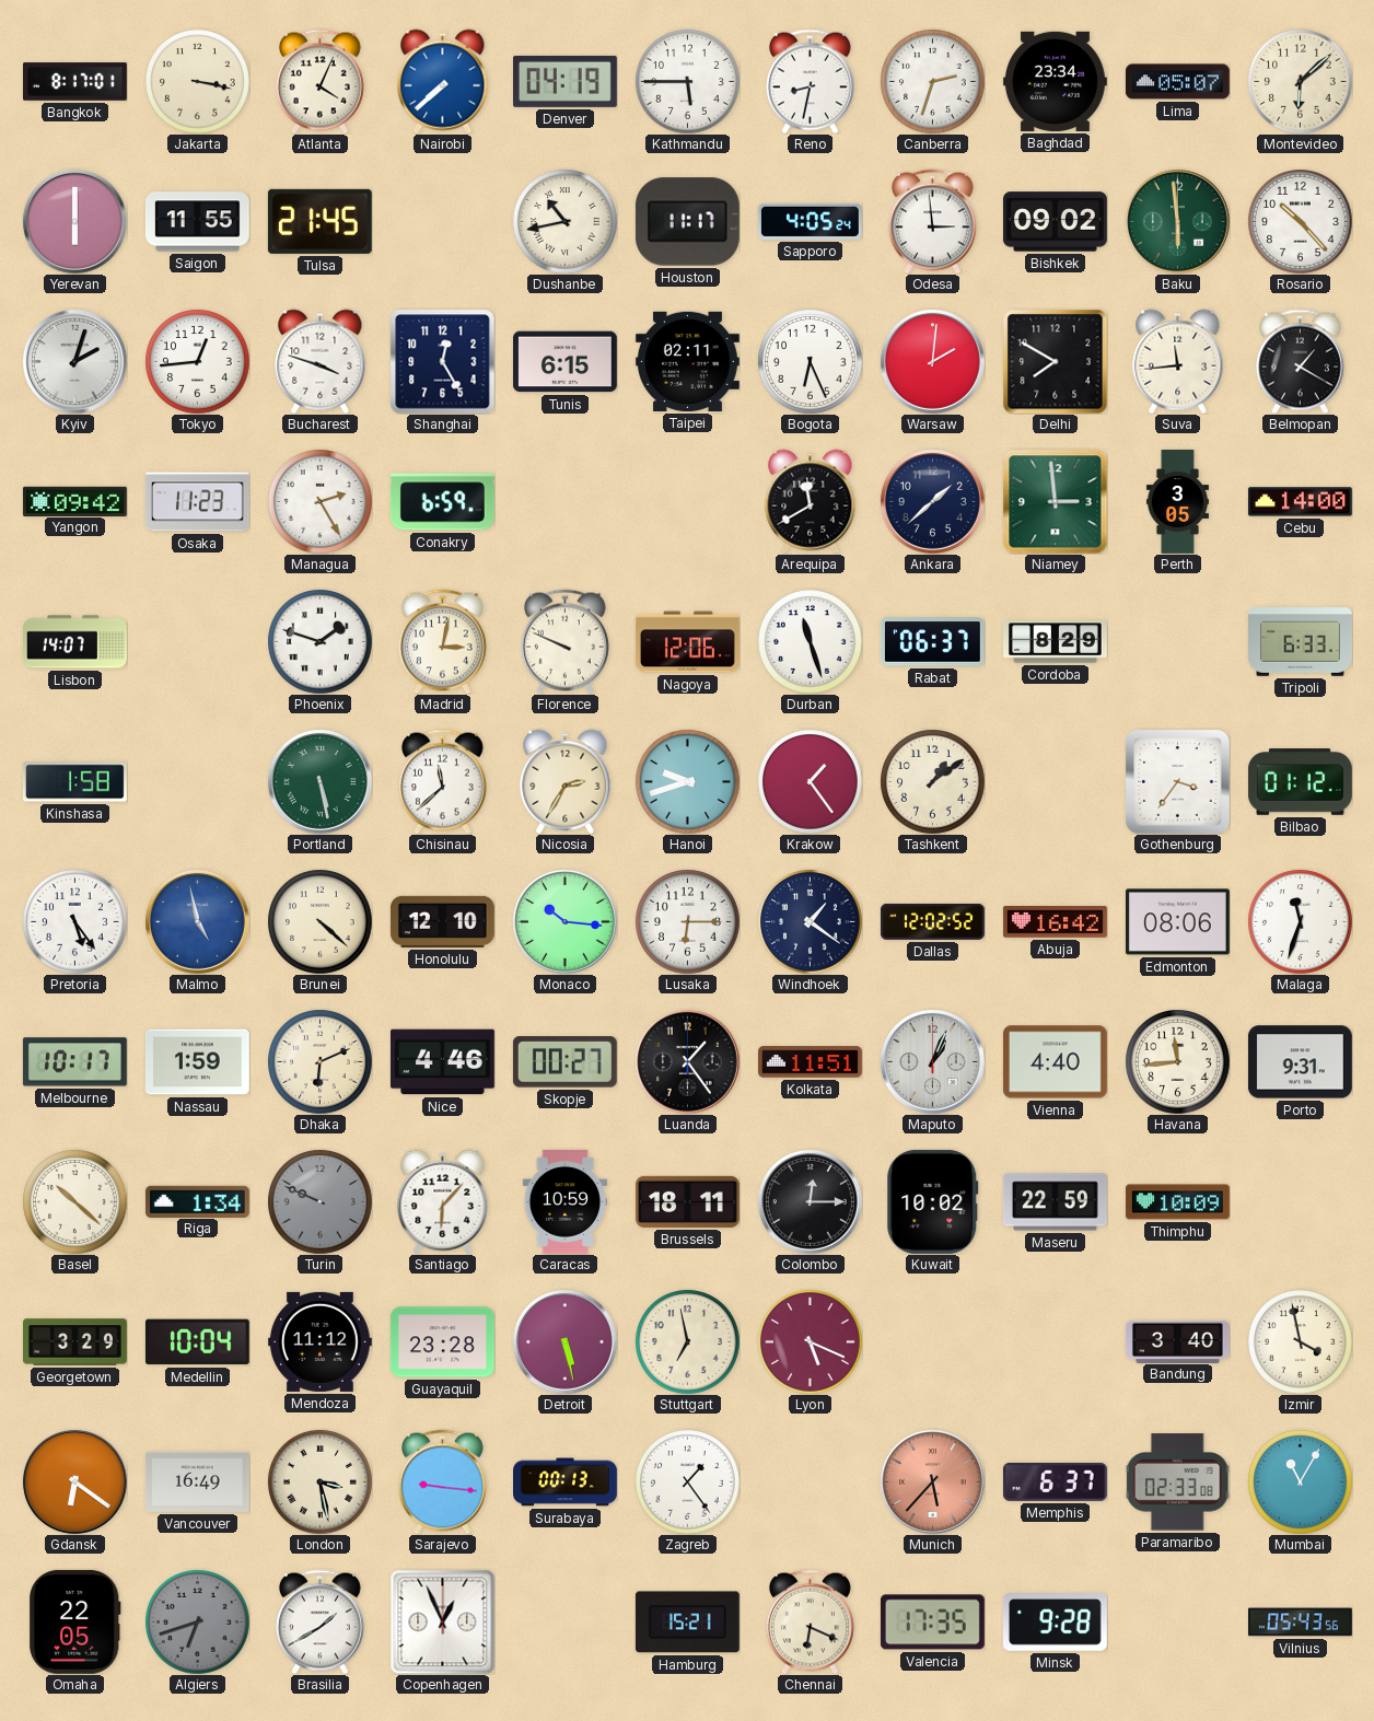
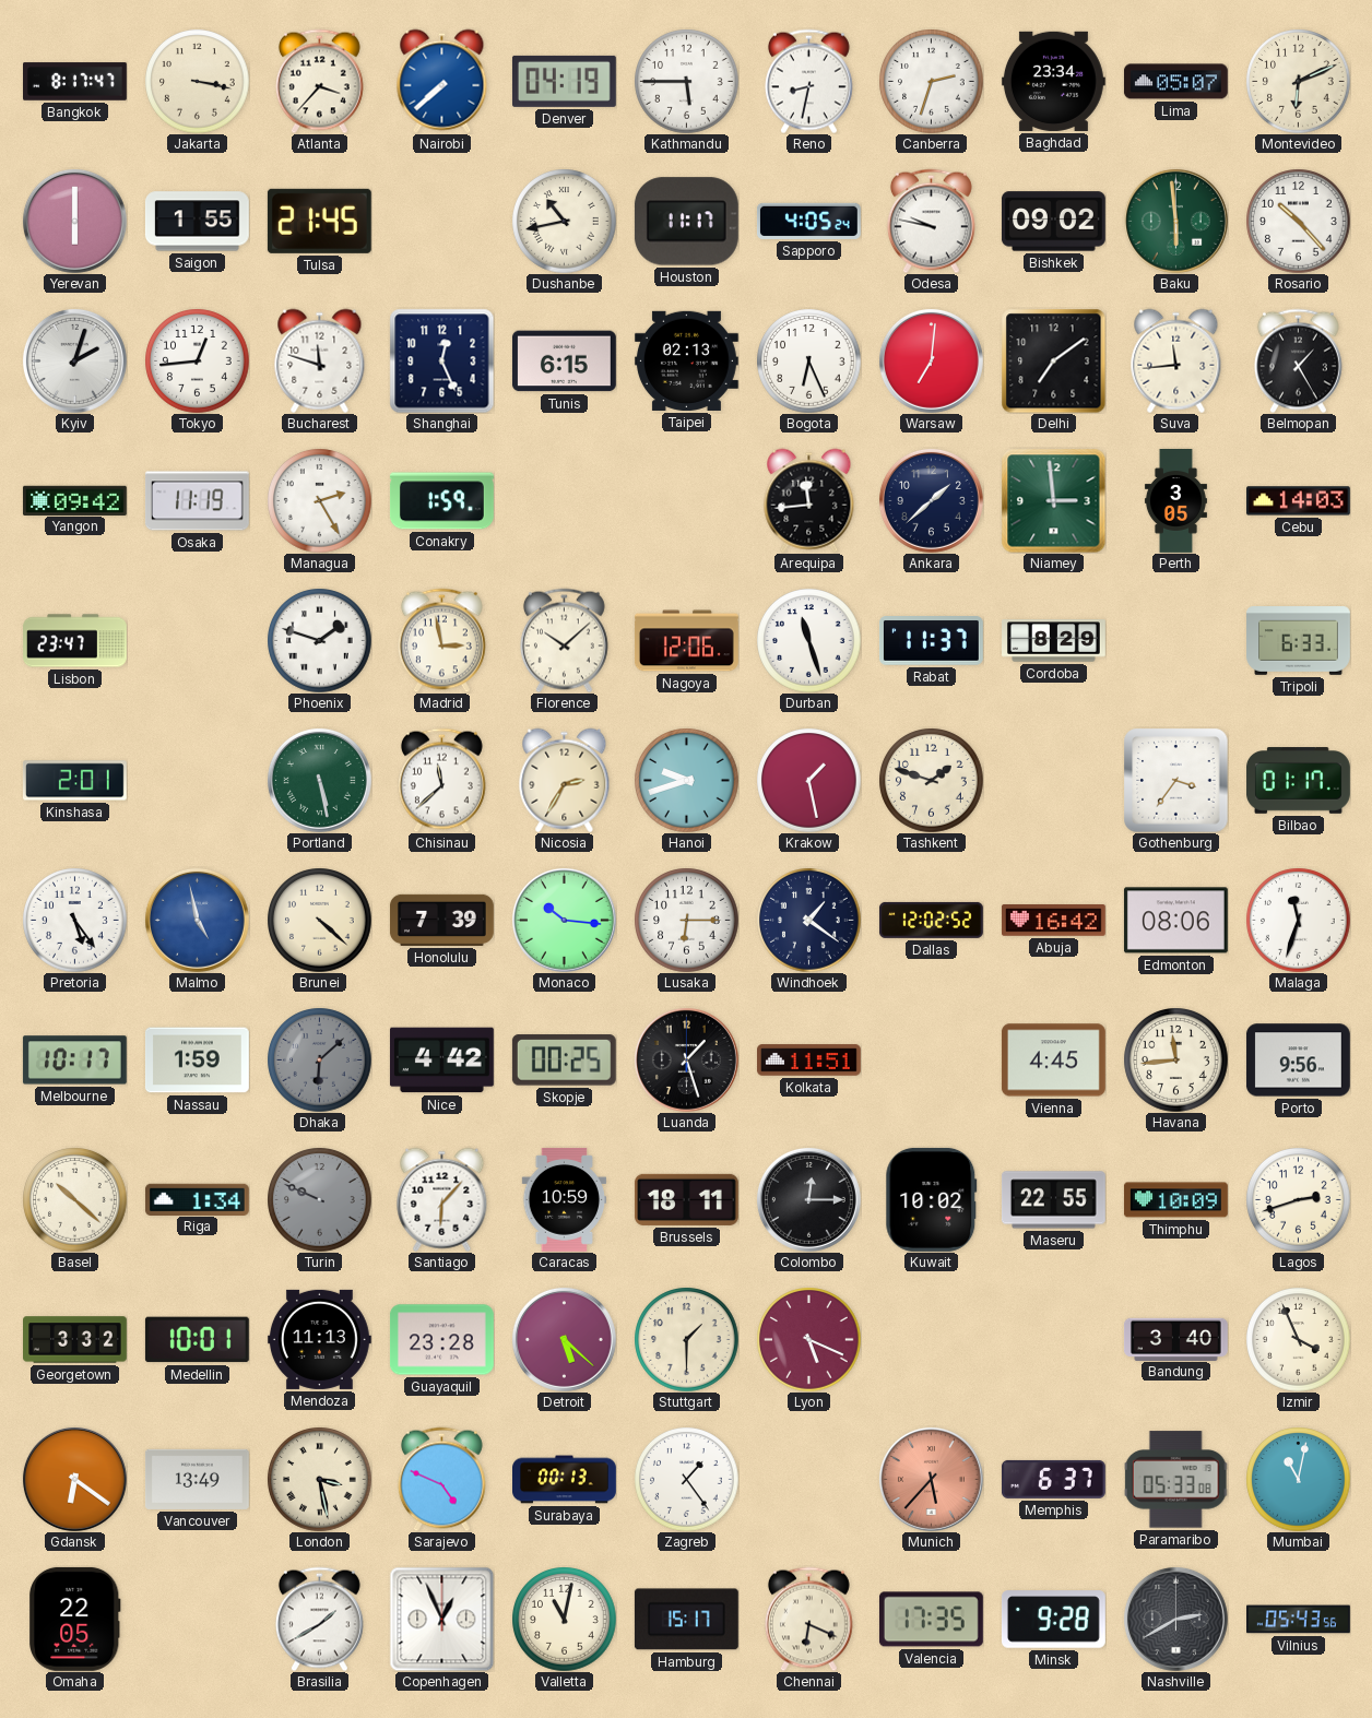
Bangkok: 8:17:01 -> 8:17:47 (75, 82)
Atlanta: 4:04 -> 3:37 (319, 81)
Montevideo: 6:08 -> 6:11 (1298, 81)
Saigon: 11:55 -> 1:55 (197, 222)
Odesa: 2:59 -> 9:47 (931, 221)
Bucharest: 3:48 -> 11:48 (320, 360)
Shanghai: 12:25 -> 12:26 (441, 360)
Taipei: 02:11 -> 02:13 (686, 360)
Warsaw: 2:01 -> 7:01 (931, 360)
Delhi: 7:50 -> 7:09 (1053, 360)
Belmopan: 1:20 -> 1:25 (1298, 360)
Osaka: 11:23 -> 11:19 (197, 501)
Conakry: 6:59 -> 1:59 (441, 501)
Arequipa: 11:40 -> 11:44 (809, 500)
Cebu: 14:00 -> 14:03 (1298, 501)
Lisbon: 14:07 -> 23:47 (75, 641)
Madrid: 3:02 -> 2:58 (441, 640)
Florence: 9:49 -> 10:08 (564, 640)
Rabat: 06:37 -> 11:37 (931, 641)
Kinshasa: 1:58 -> 2:01 (74, 781)
Krakow: 1:24 -> 1:28 (808, 780)
Tashkent: 1:09 -> 1:48 (931, 780)
Bilbao: 01:12 -> 01:17 (1299, 781)
Honolulu: 12:10 -> 7:39 (441, 920)
Dhaka: 6:11 -> 6:08 (319, 1059)
Dhaka dial: cream -> grey (319, 1059)
Nice: 4:46 -> 4:42 (441, 1061)
Skopje: 00:27 -> 00:25 (564, 1061)
Luanda: 1:24 -> 1:27 (686, 1059)
Maputo: 1:04 -> none (932, 1061)
Vienna: 4:40 -> 4:45 (1053, 1061)
Porto: 9:31 -> 9:56 (1298, 1061)
Maseru: 22:59 -> 22:55 (1053, 1200)
Lagos: none -> 2:42 (1298, 1199)
Georgetown: 3:29 -> 3:32 (75, 1340)
Medellin: 10:04 -> 10:01 (197, 1340)
Mendoza: 11:12 -> 11:13 (319, 1339)
Detroit: 5:28 -> 5:22 (564, 1339)
Stuttgart: 6:58 -> 1:30 (686, 1339)
Izmir: 3:58 -> 3:56 (1298, 1339)
Vancouver: 16:49 -> 13:49 (197, 1479)
Sarajevo: 9:16 -> 4:49 (441, 1479)
Paramaribo: 02:33 -> 05:33 (1175, 1480)
Mumbai: 11:05 -> 11:02 (1298, 1479)
Algiers: 6:42 -> none (197, 1621)
Valletta: none -> 11:02 (564, 1619)
Hamburg: 15:21 -> 15:17 (686, 1620)
Nashville: none -> 2:40 (1175, 1619)
